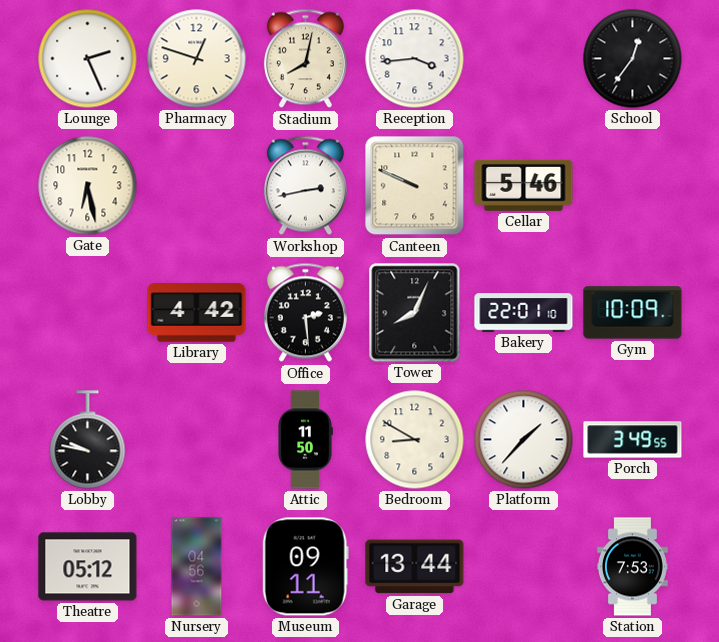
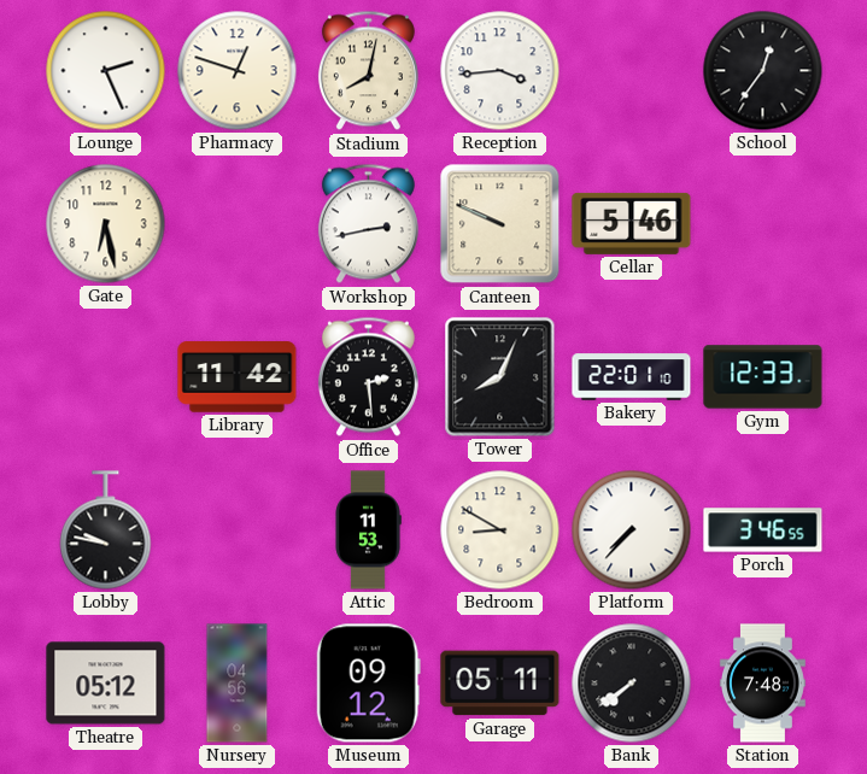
Library: 4:42 -> 11:42 (238, 377)
Gym: 10:09 -> 12:33 (763, 377)
Attic: 11:50 -> 11:53 (368, 530)
Platform: 1:37 -> 7:37 (632, 530)
Porch: 3:49 -> 3:46 (763, 530)
Museum: 09:11 -> 09:12 (368, 684)
Garage: 13:44 -> 05:11 (500, 684)
Bank: none -> 7:39 (632, 684)
Station: 7:53 -> 7:48 (762, 684)
